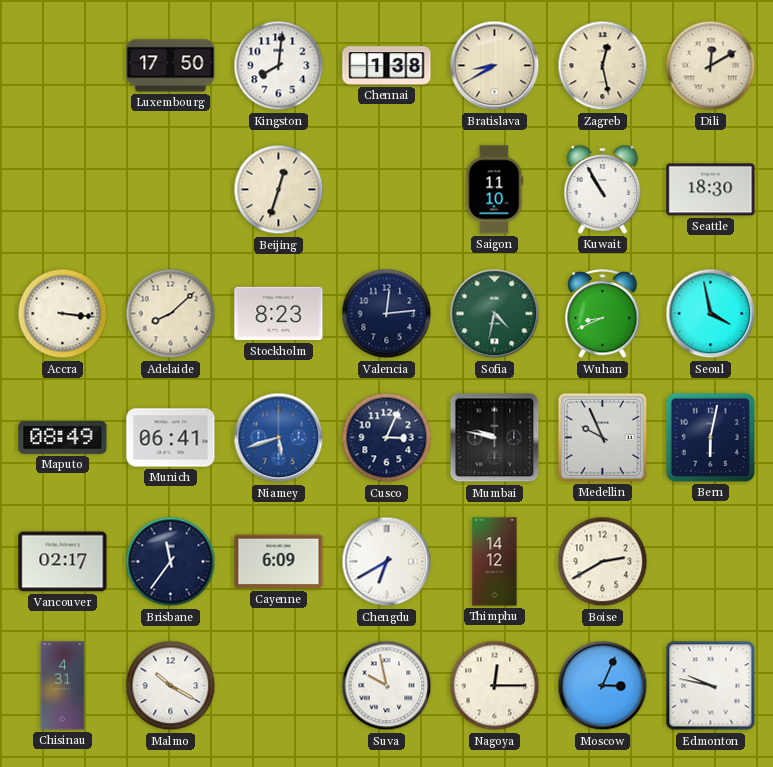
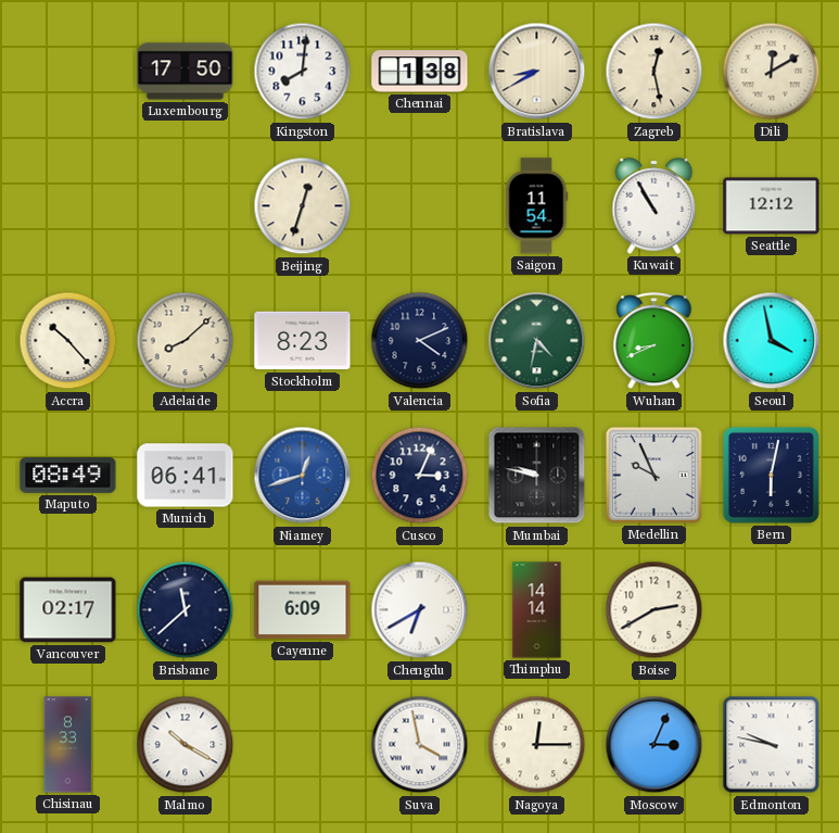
Saigon: 11:10 -> 11:54 (536, 206)
Seattle: 18:30 -> 12:12 (772, 206)
Accra: 3:16 -> 10:23 (68, 341)
Valencia: 12:14 -> 4:11 (420, 341)
Niamey: 5:42 -> 12:42 (303, 476)
Brisbane: 11:36 -> 11:38 (186, 610)
Thimphu: 14:12 -> 14:14 (537, 610)
Chisinau: 4:31 -> 8:33 (68, 745)
Suva: 9:58 -> 3:58 (420, 745)
